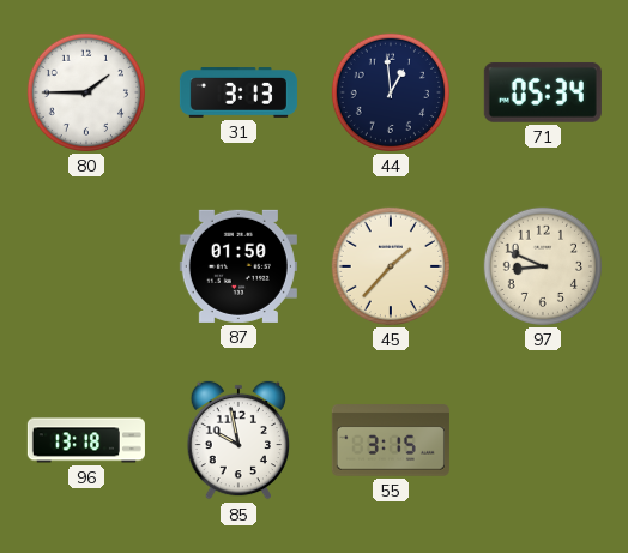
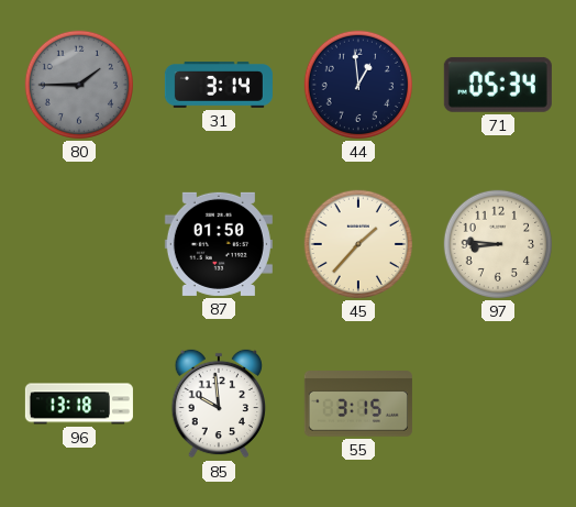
80 dial: white -> grey (79, 85)
31: 3:13 -> 3:14 (219, 85)
97: 8:49 -> 8:46 (498, 244)
85: 9:58 -> 9:59 (219, 404)
